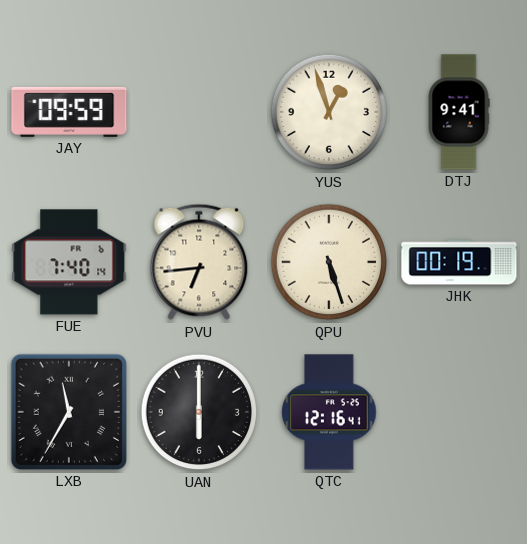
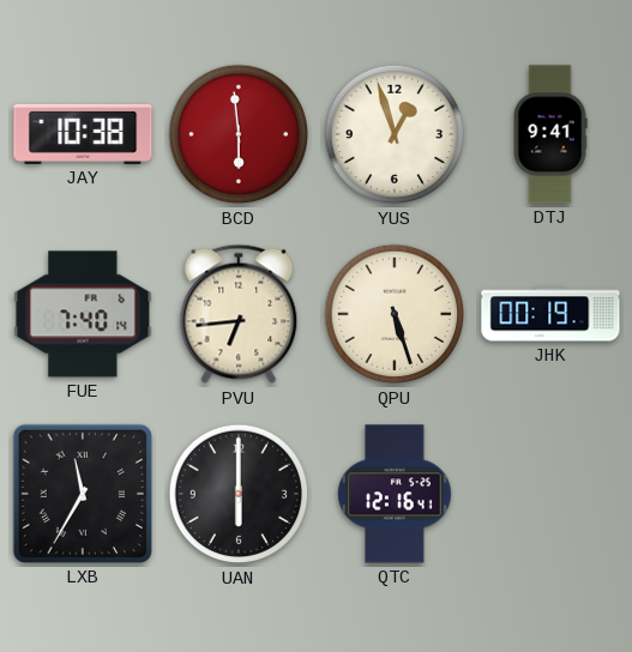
JAY: 09:59 -> 10:38 (83, 134)
BCD: none -> 5:59 (239, 134)
